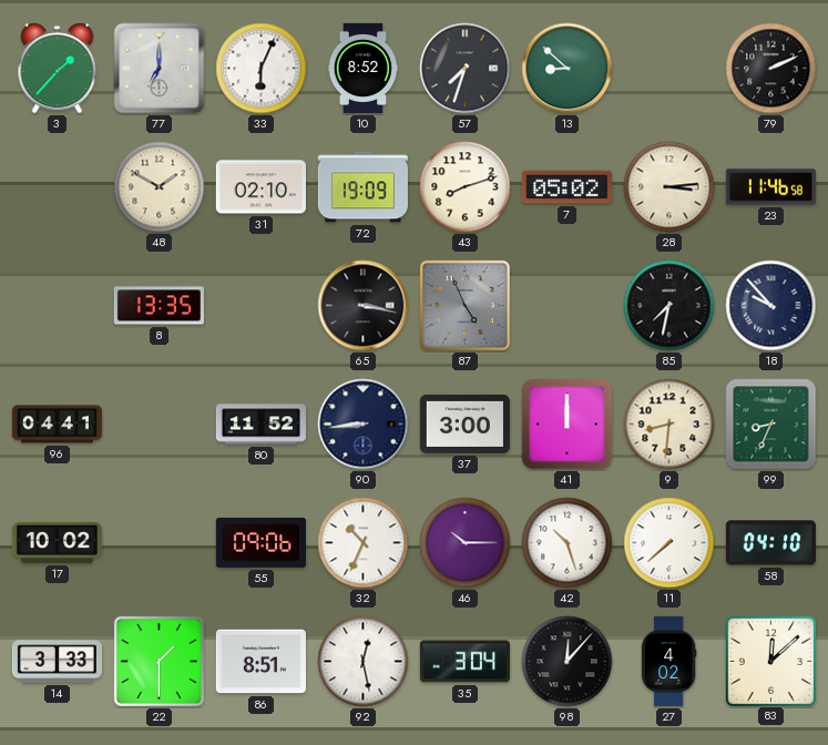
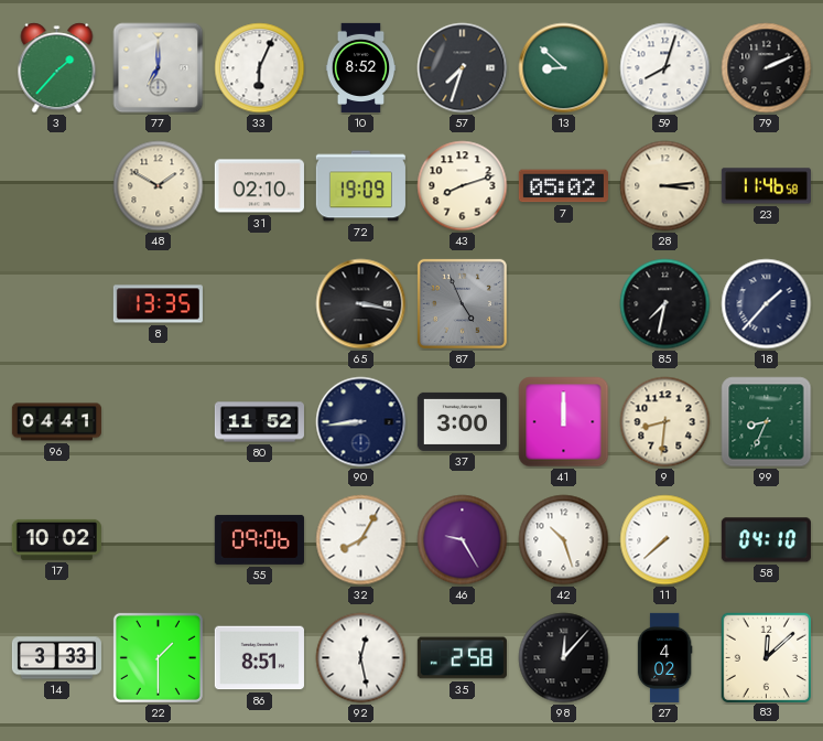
59: none -> 8:03 (665, 68)
18: 9:53 -> 1:37 (767, 304)
32: 10:34 -> 8:05 (361, 540)
46: 10:15 -> 9:25 (463, 540)
35: 3:04 -> 2:58 (462, 658)
